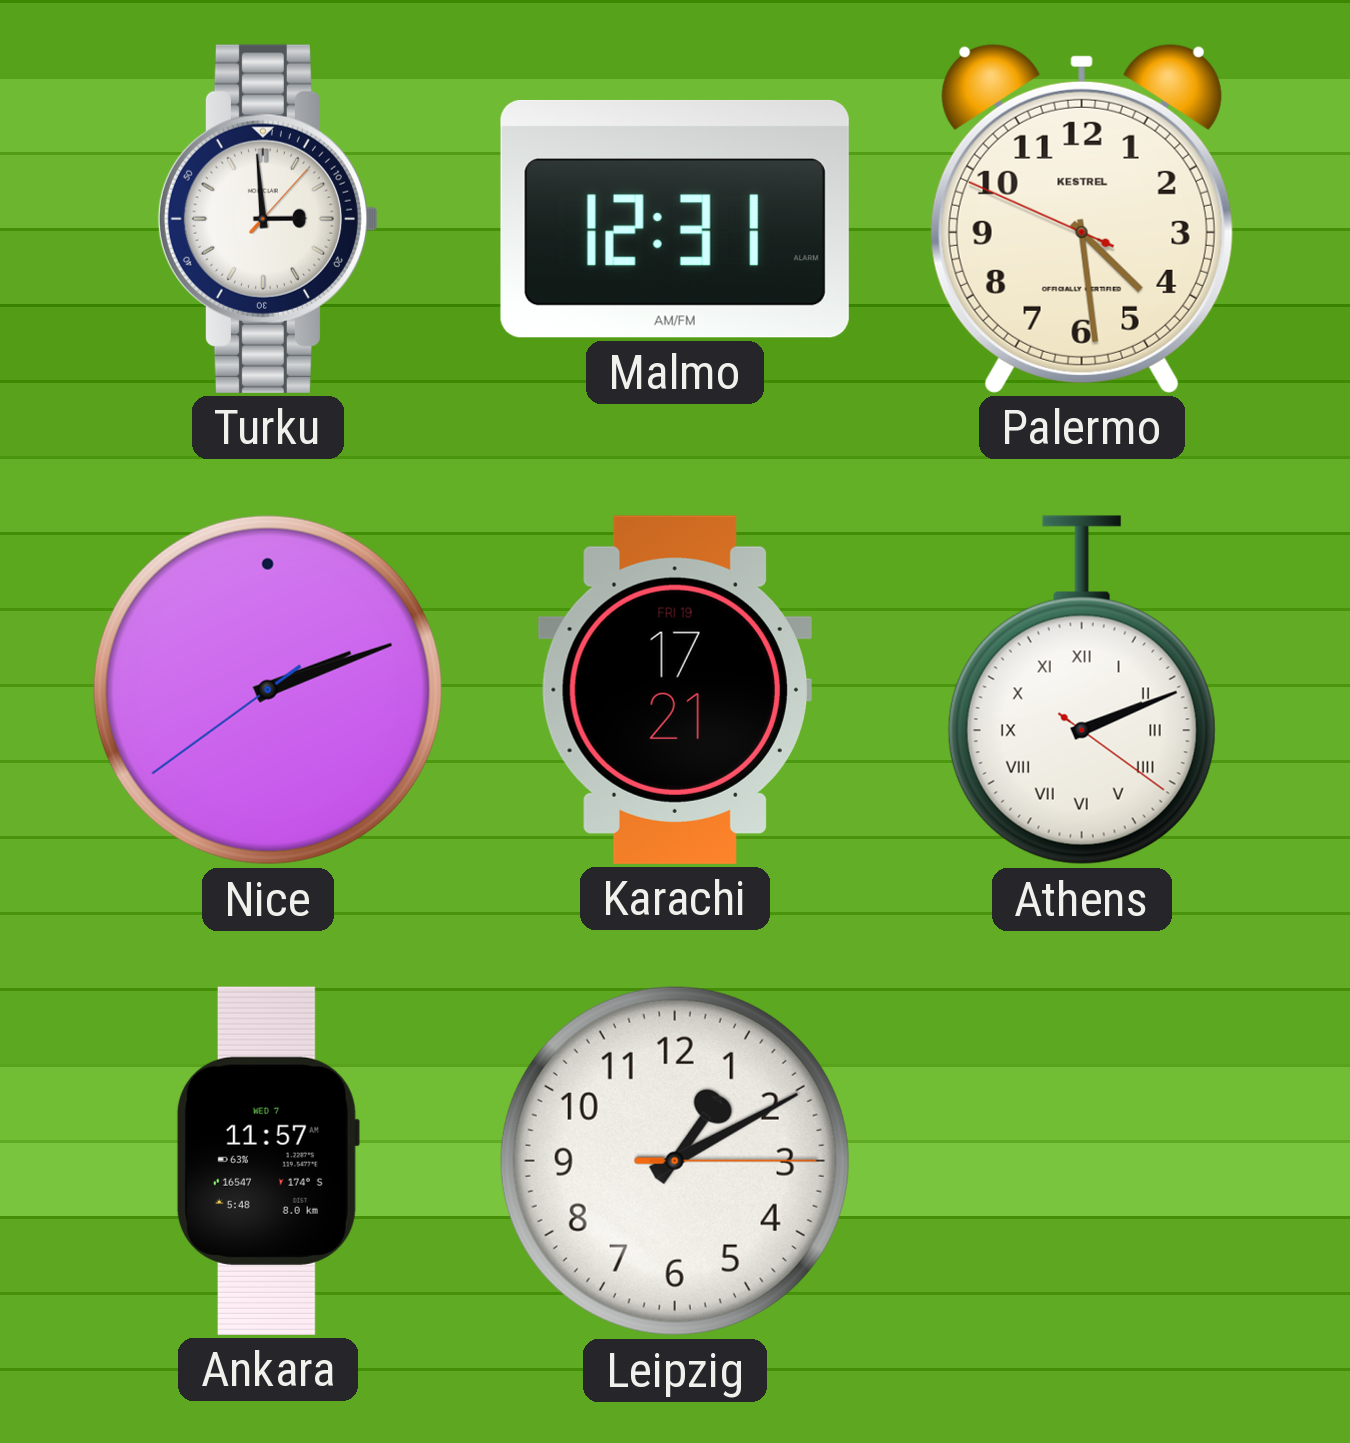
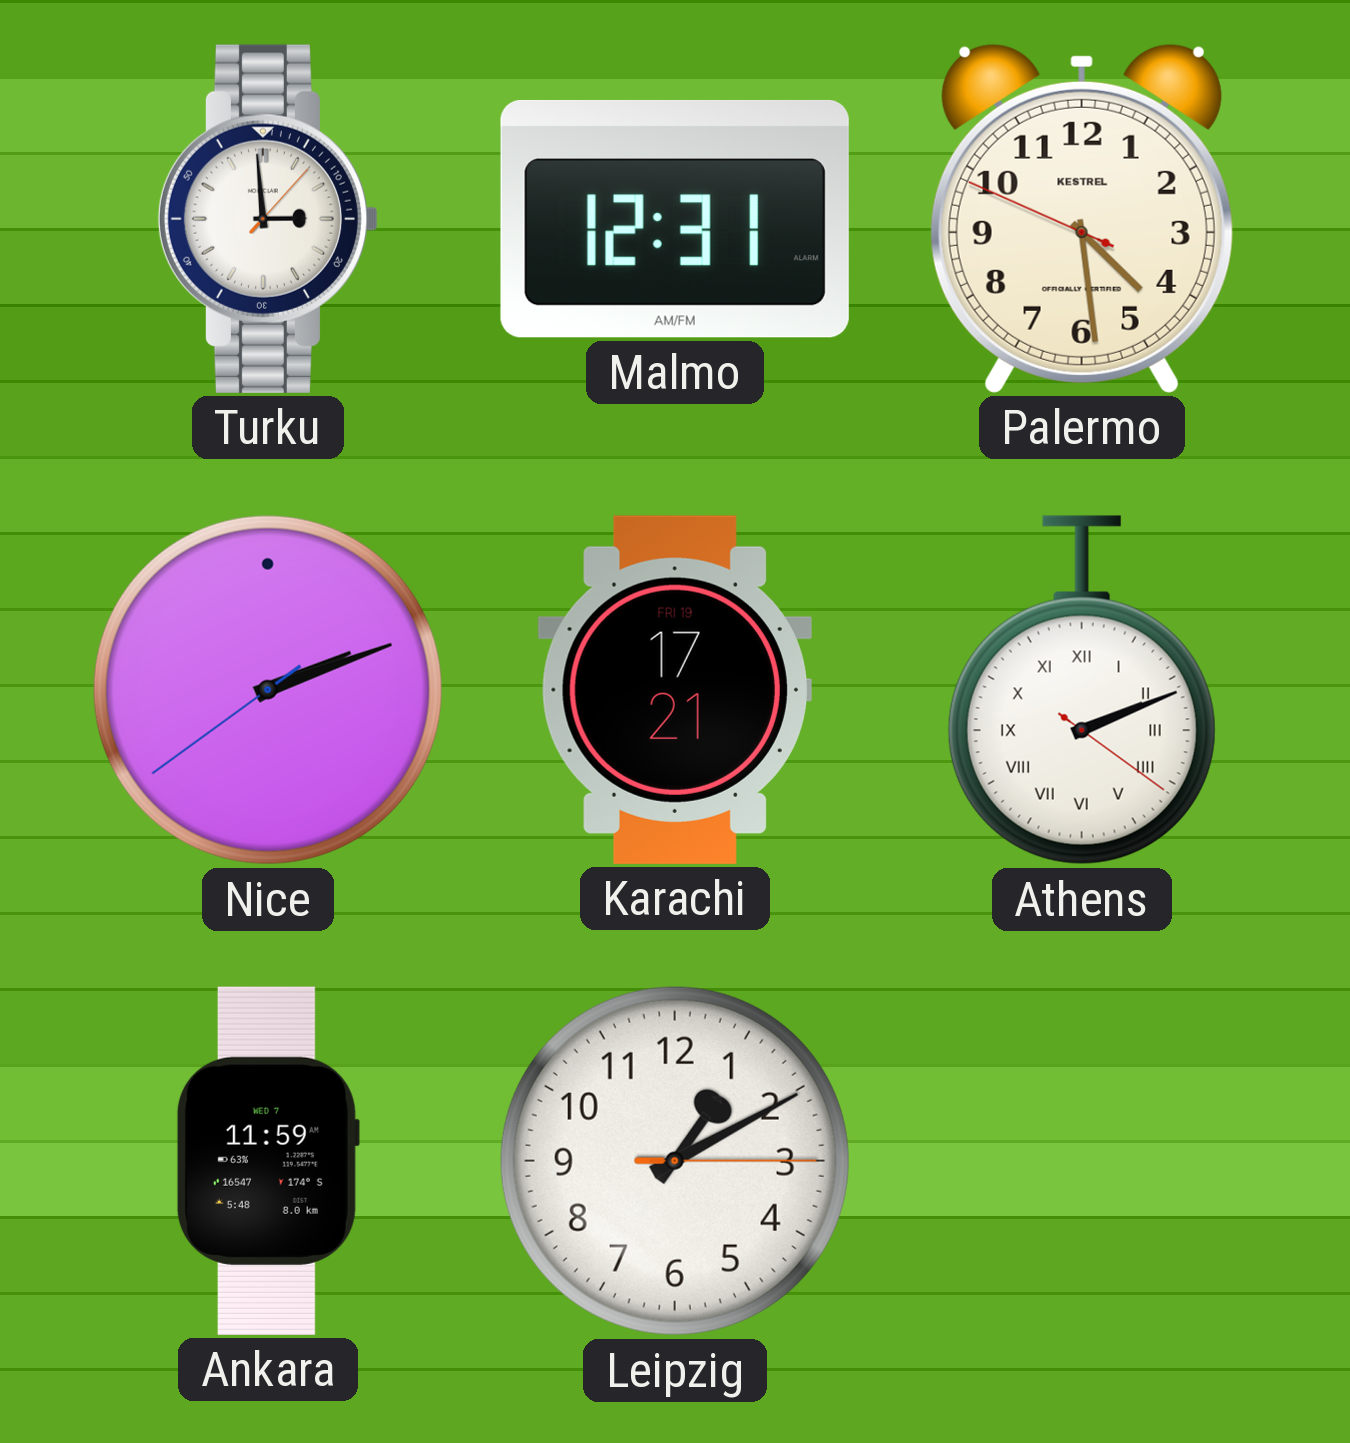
Ankara: 11:57 -> 11:59 (267, 1161)
